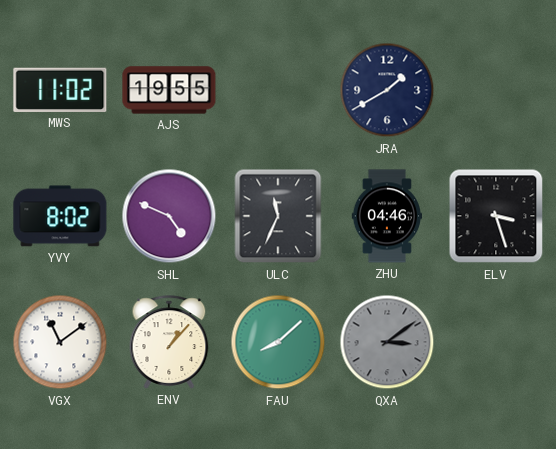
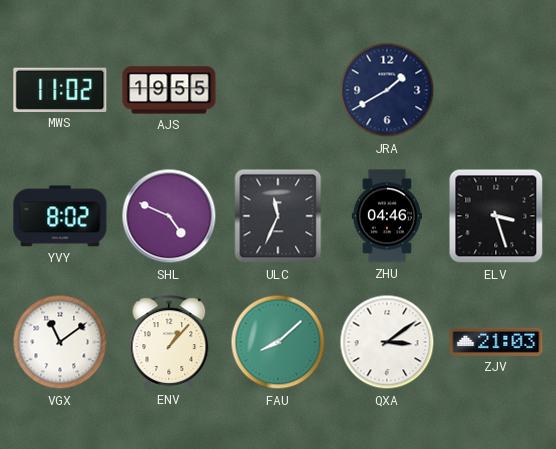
QXA dial: grey -> white (387, 342)
ZJV: none -> 21:03 (496, 342)
